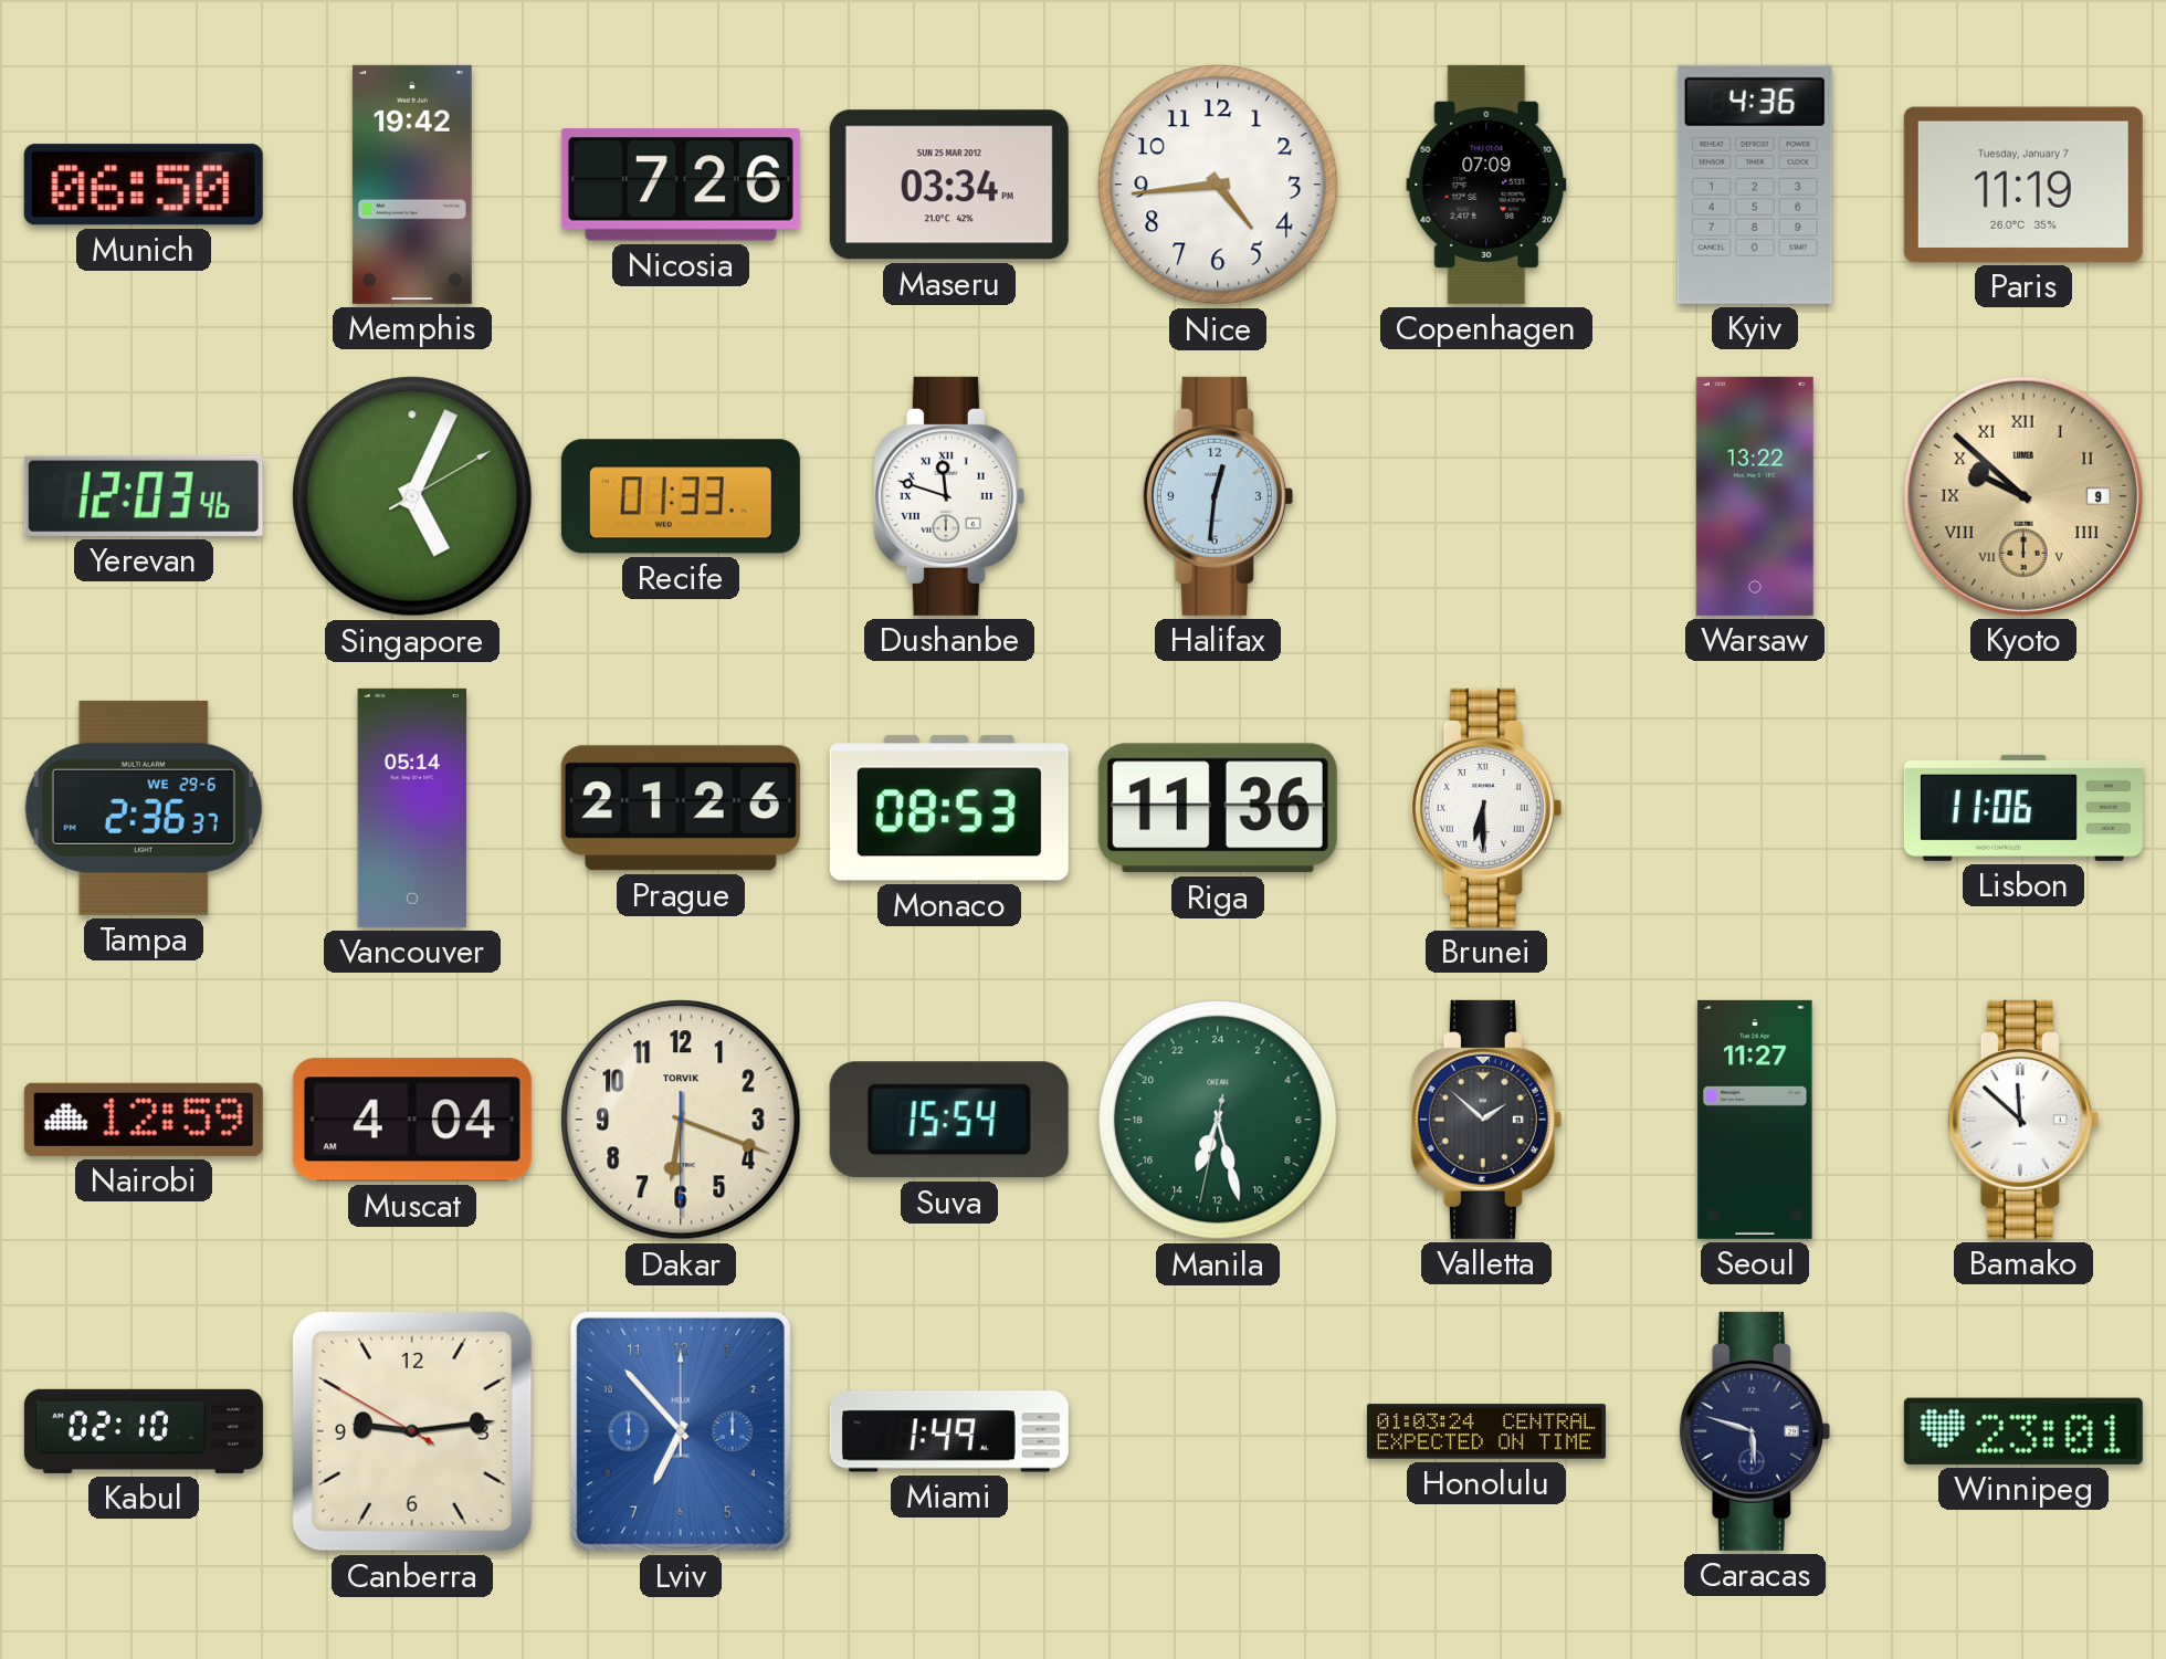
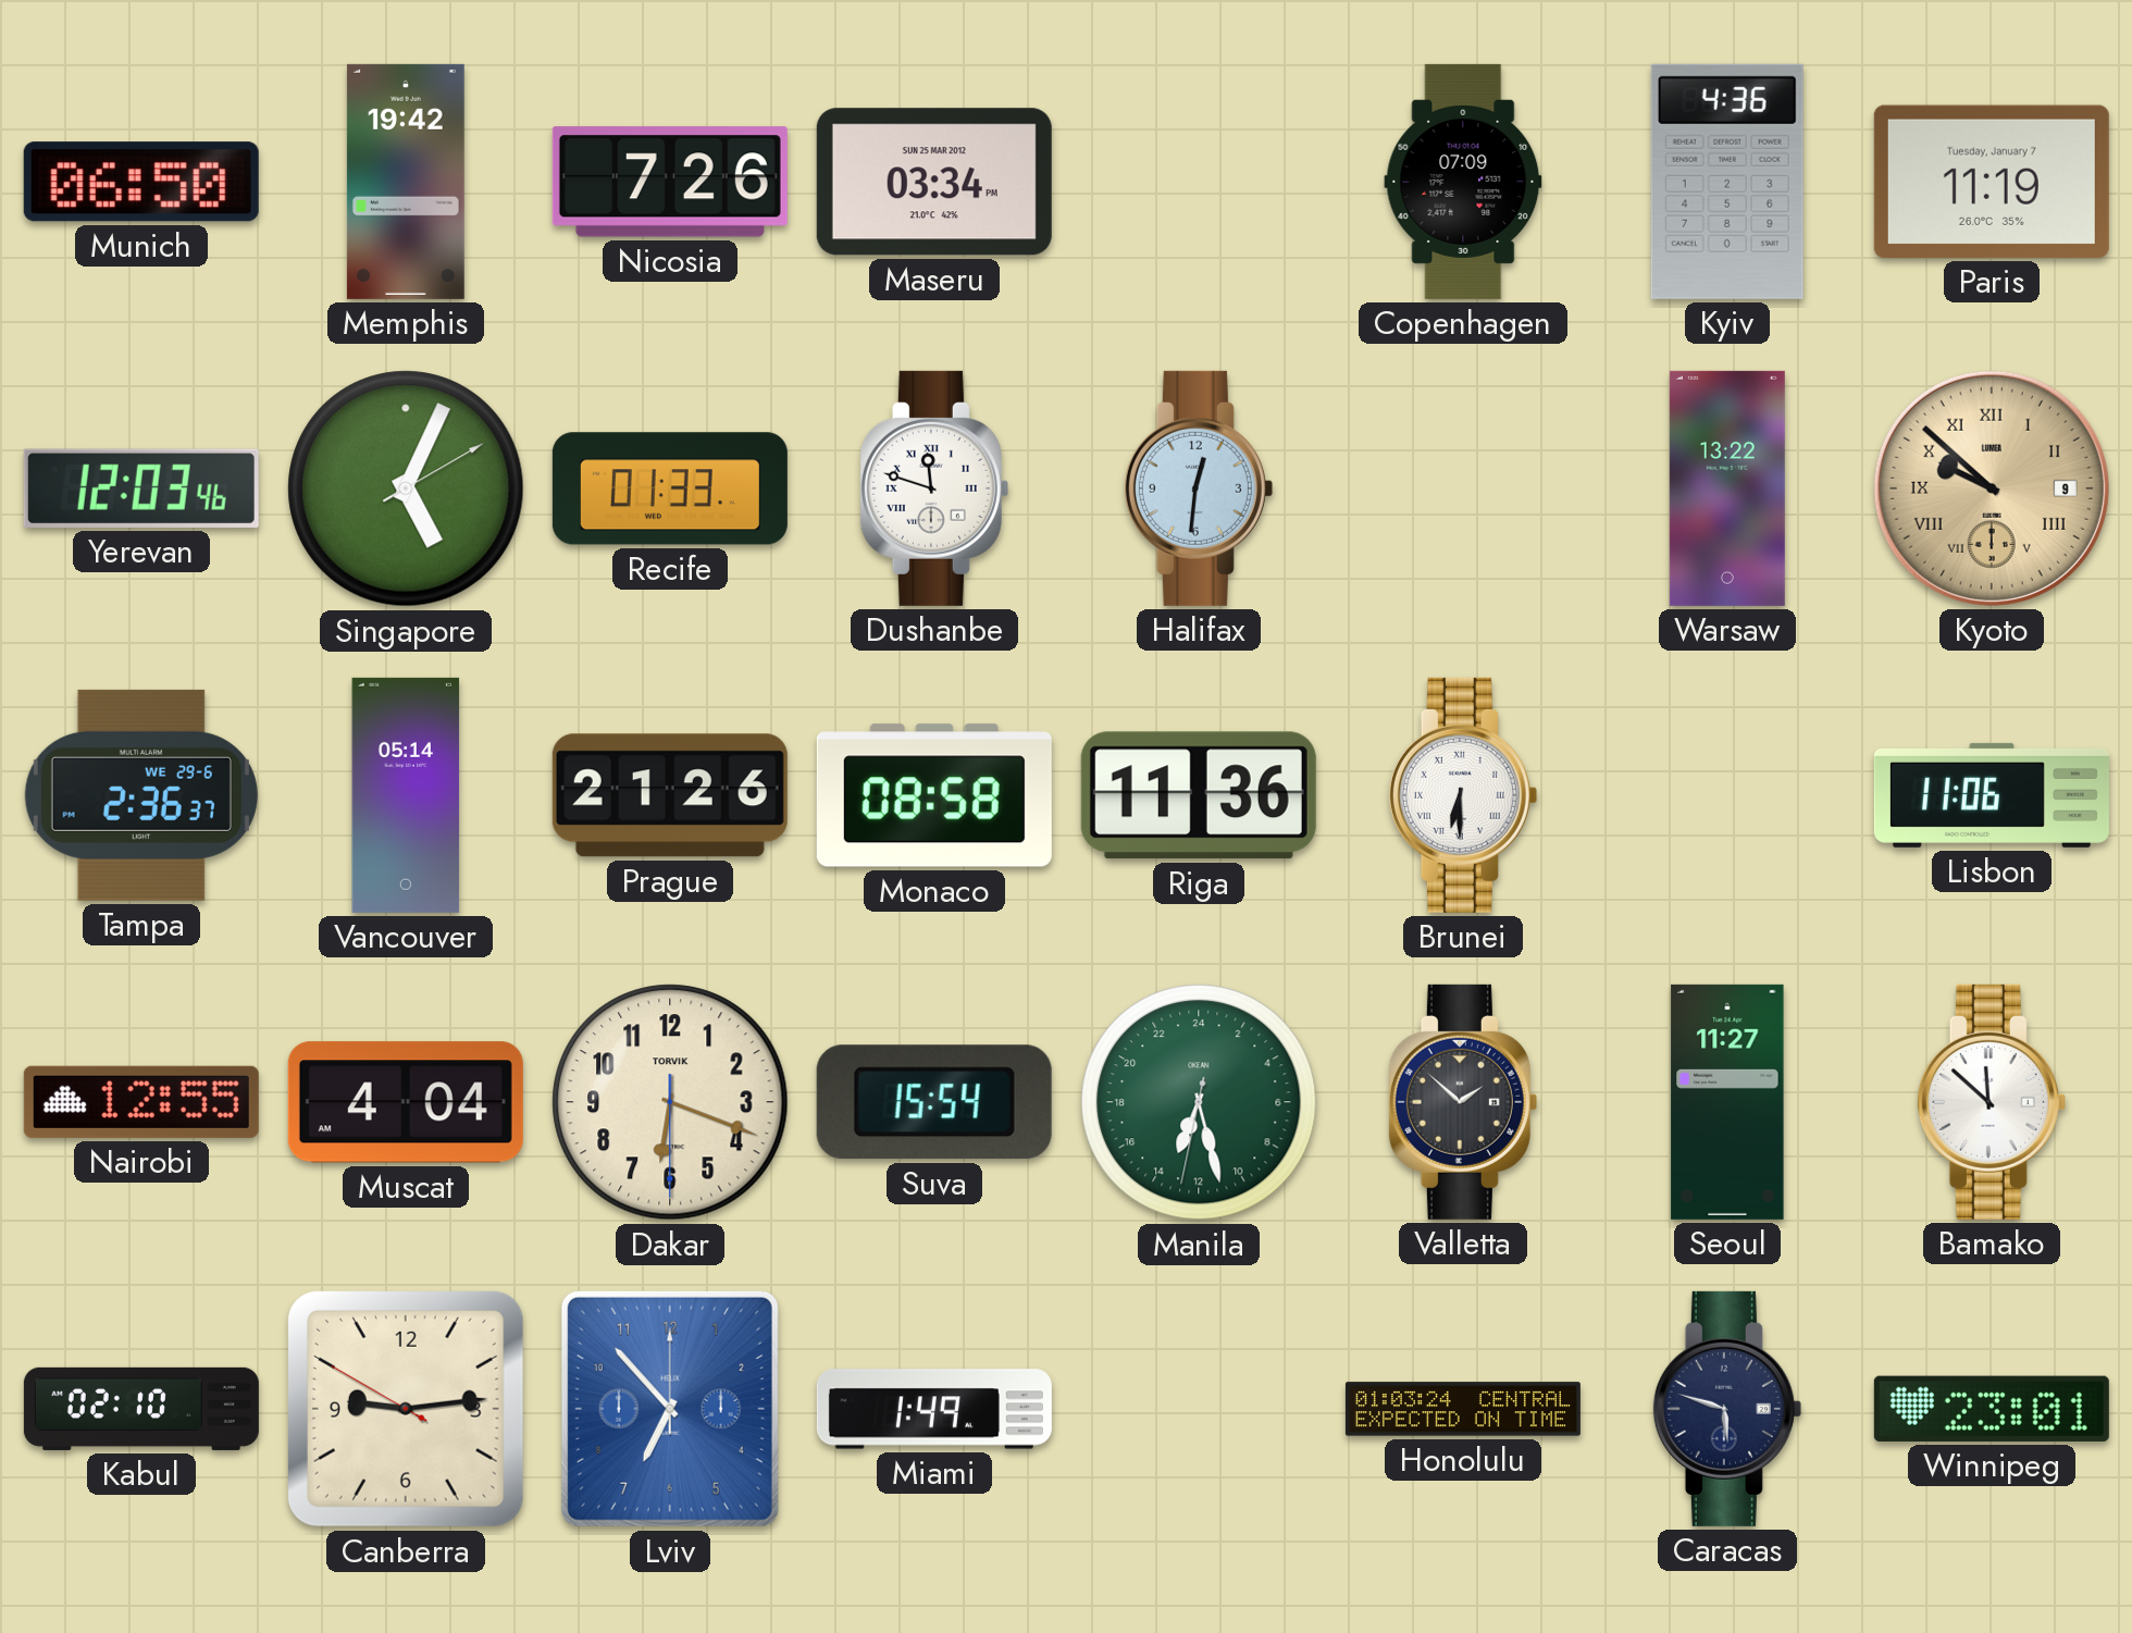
Nice: 4:44 -> none (1218, 185)
Monaco: 08:53 -> 08:58 (934, 795)
Nairobi: 12:59 -> 12:55 (141, 1102)
